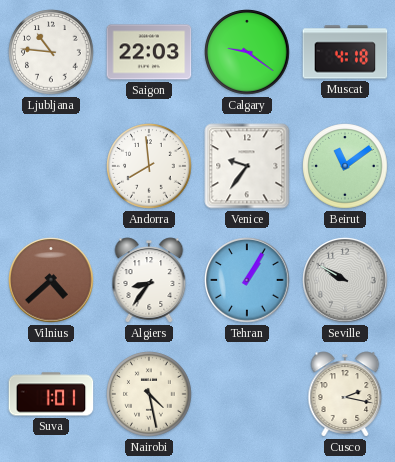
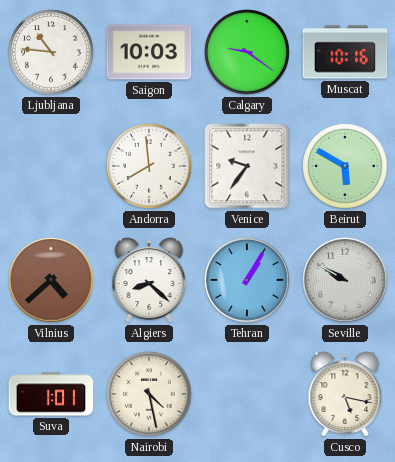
Saigon: 22:03 -> 10:03 (149, 52)
Muscat: 4:18 -> 10:16 (345, 52)
Beirut: 11:09 -> 5:50 (345, 166)
Algiers: 8:36 -> 8:22 (149, 280)
Cusco: 2:17 -> 5:17 (345, 394)
